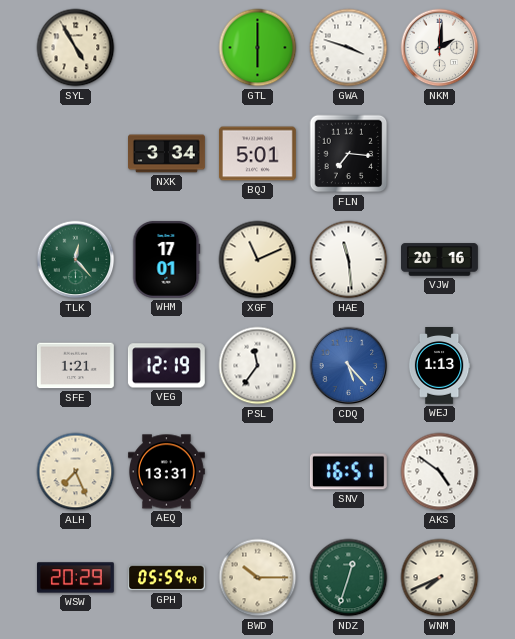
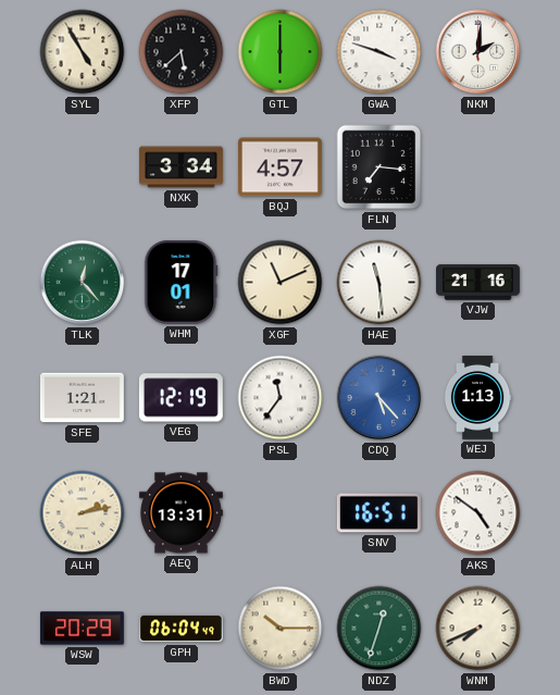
XFP: none -> 5:38 (182, 52)
BQJ: 5:01 -> 4:57 (279, 167)
VJW: 20:16 -> 21:16 (478, 283)
ALH: 7:26 -> 2:13 (83, 513)
GPH: 05:59 -> 06:04 (181, 629)
